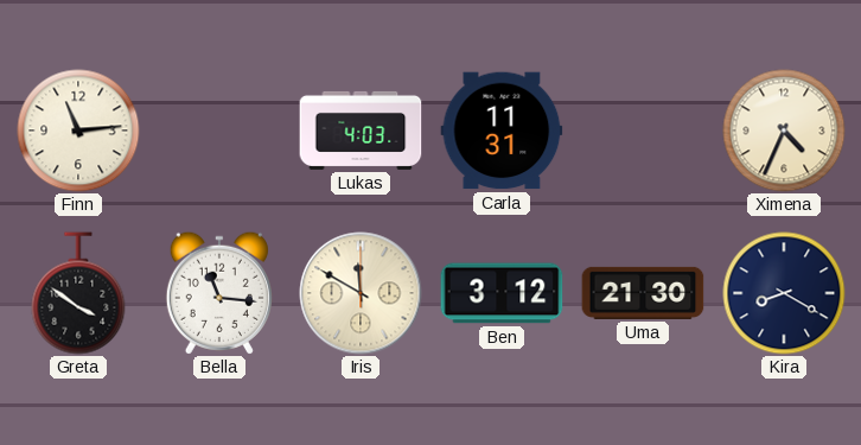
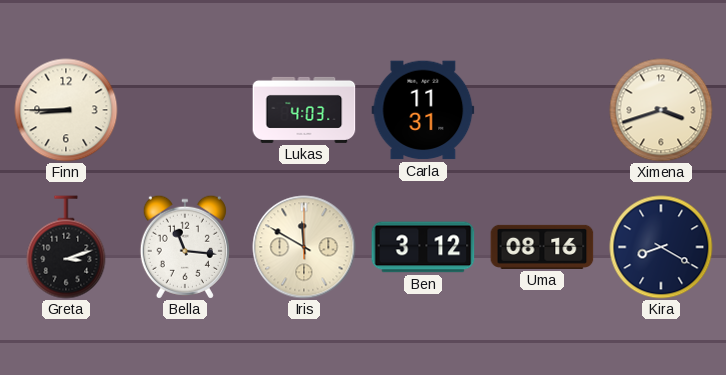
Finn: 11:14 -> 8:45 (66, 110)
Ximena: 4:34 -> 3:42 (661, 110)
Greta: 3:51 -> 3:12 (66, 247)
Uma: 21:30 -> 08:16 (542, 247)
